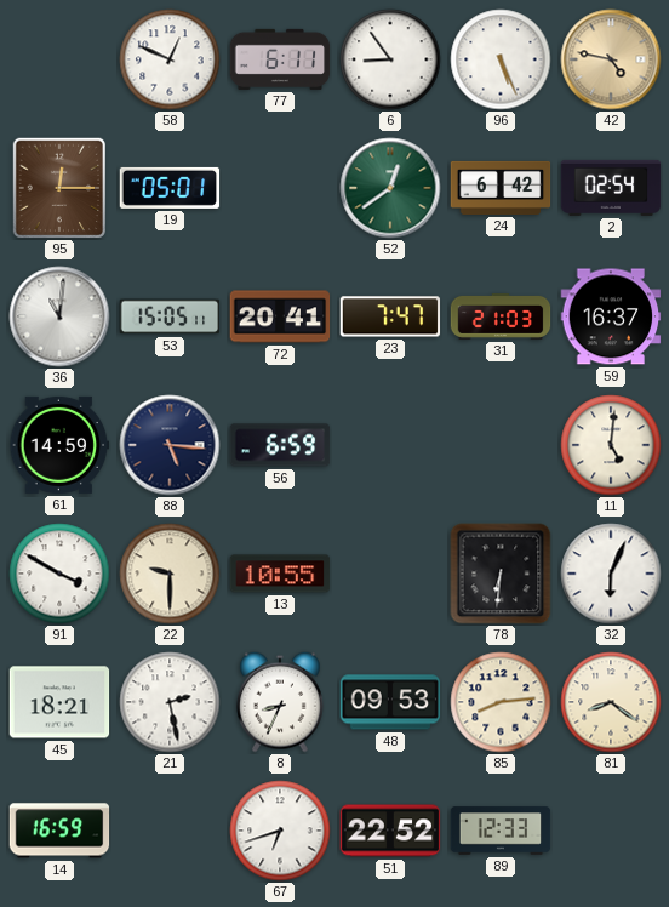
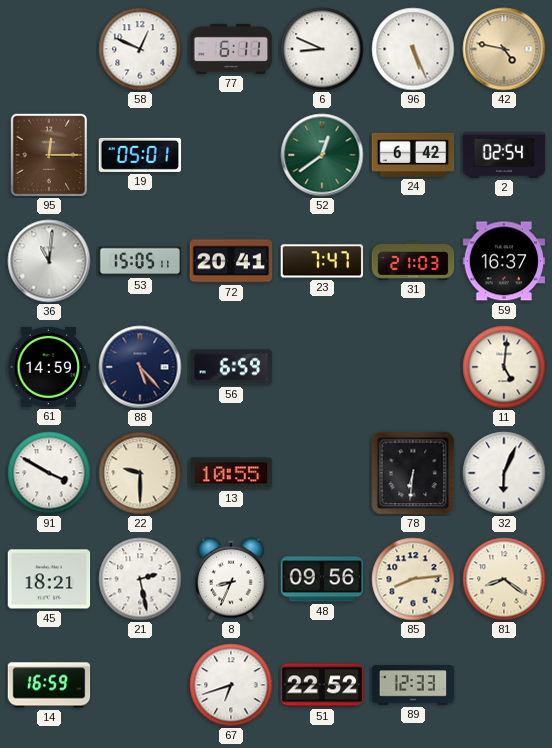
6: 8:54 -> 8:49 (322, 49)
88: 5:16 -> 5:23 (140, 367)
48: 09:53 -> 09:56 (322, 579)
